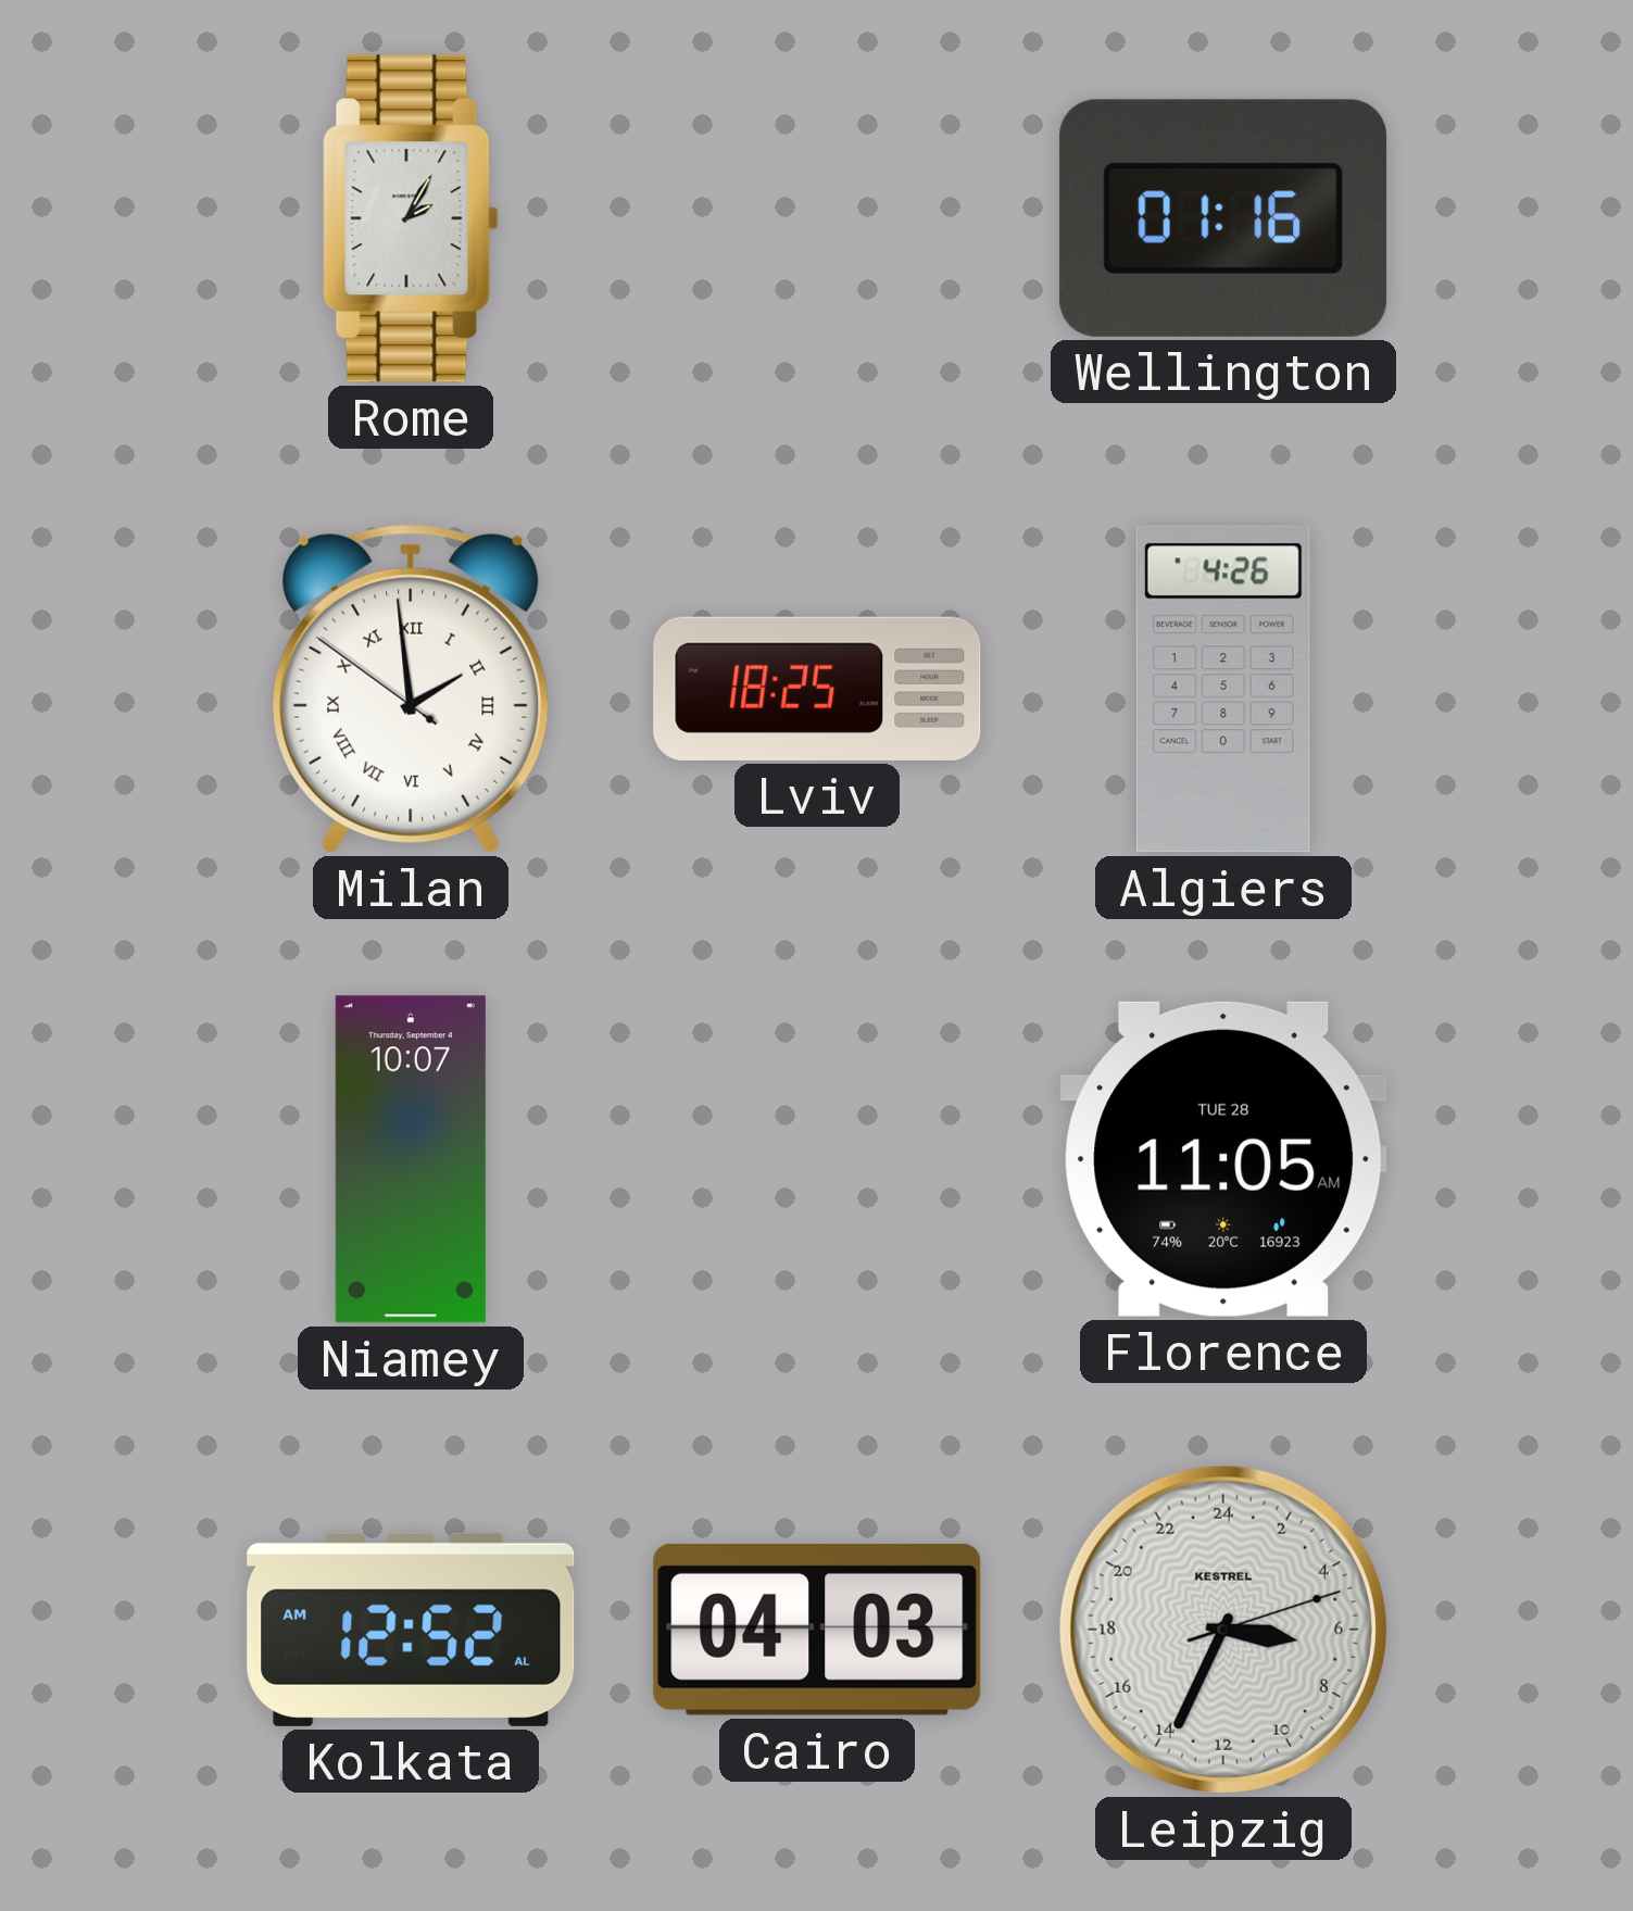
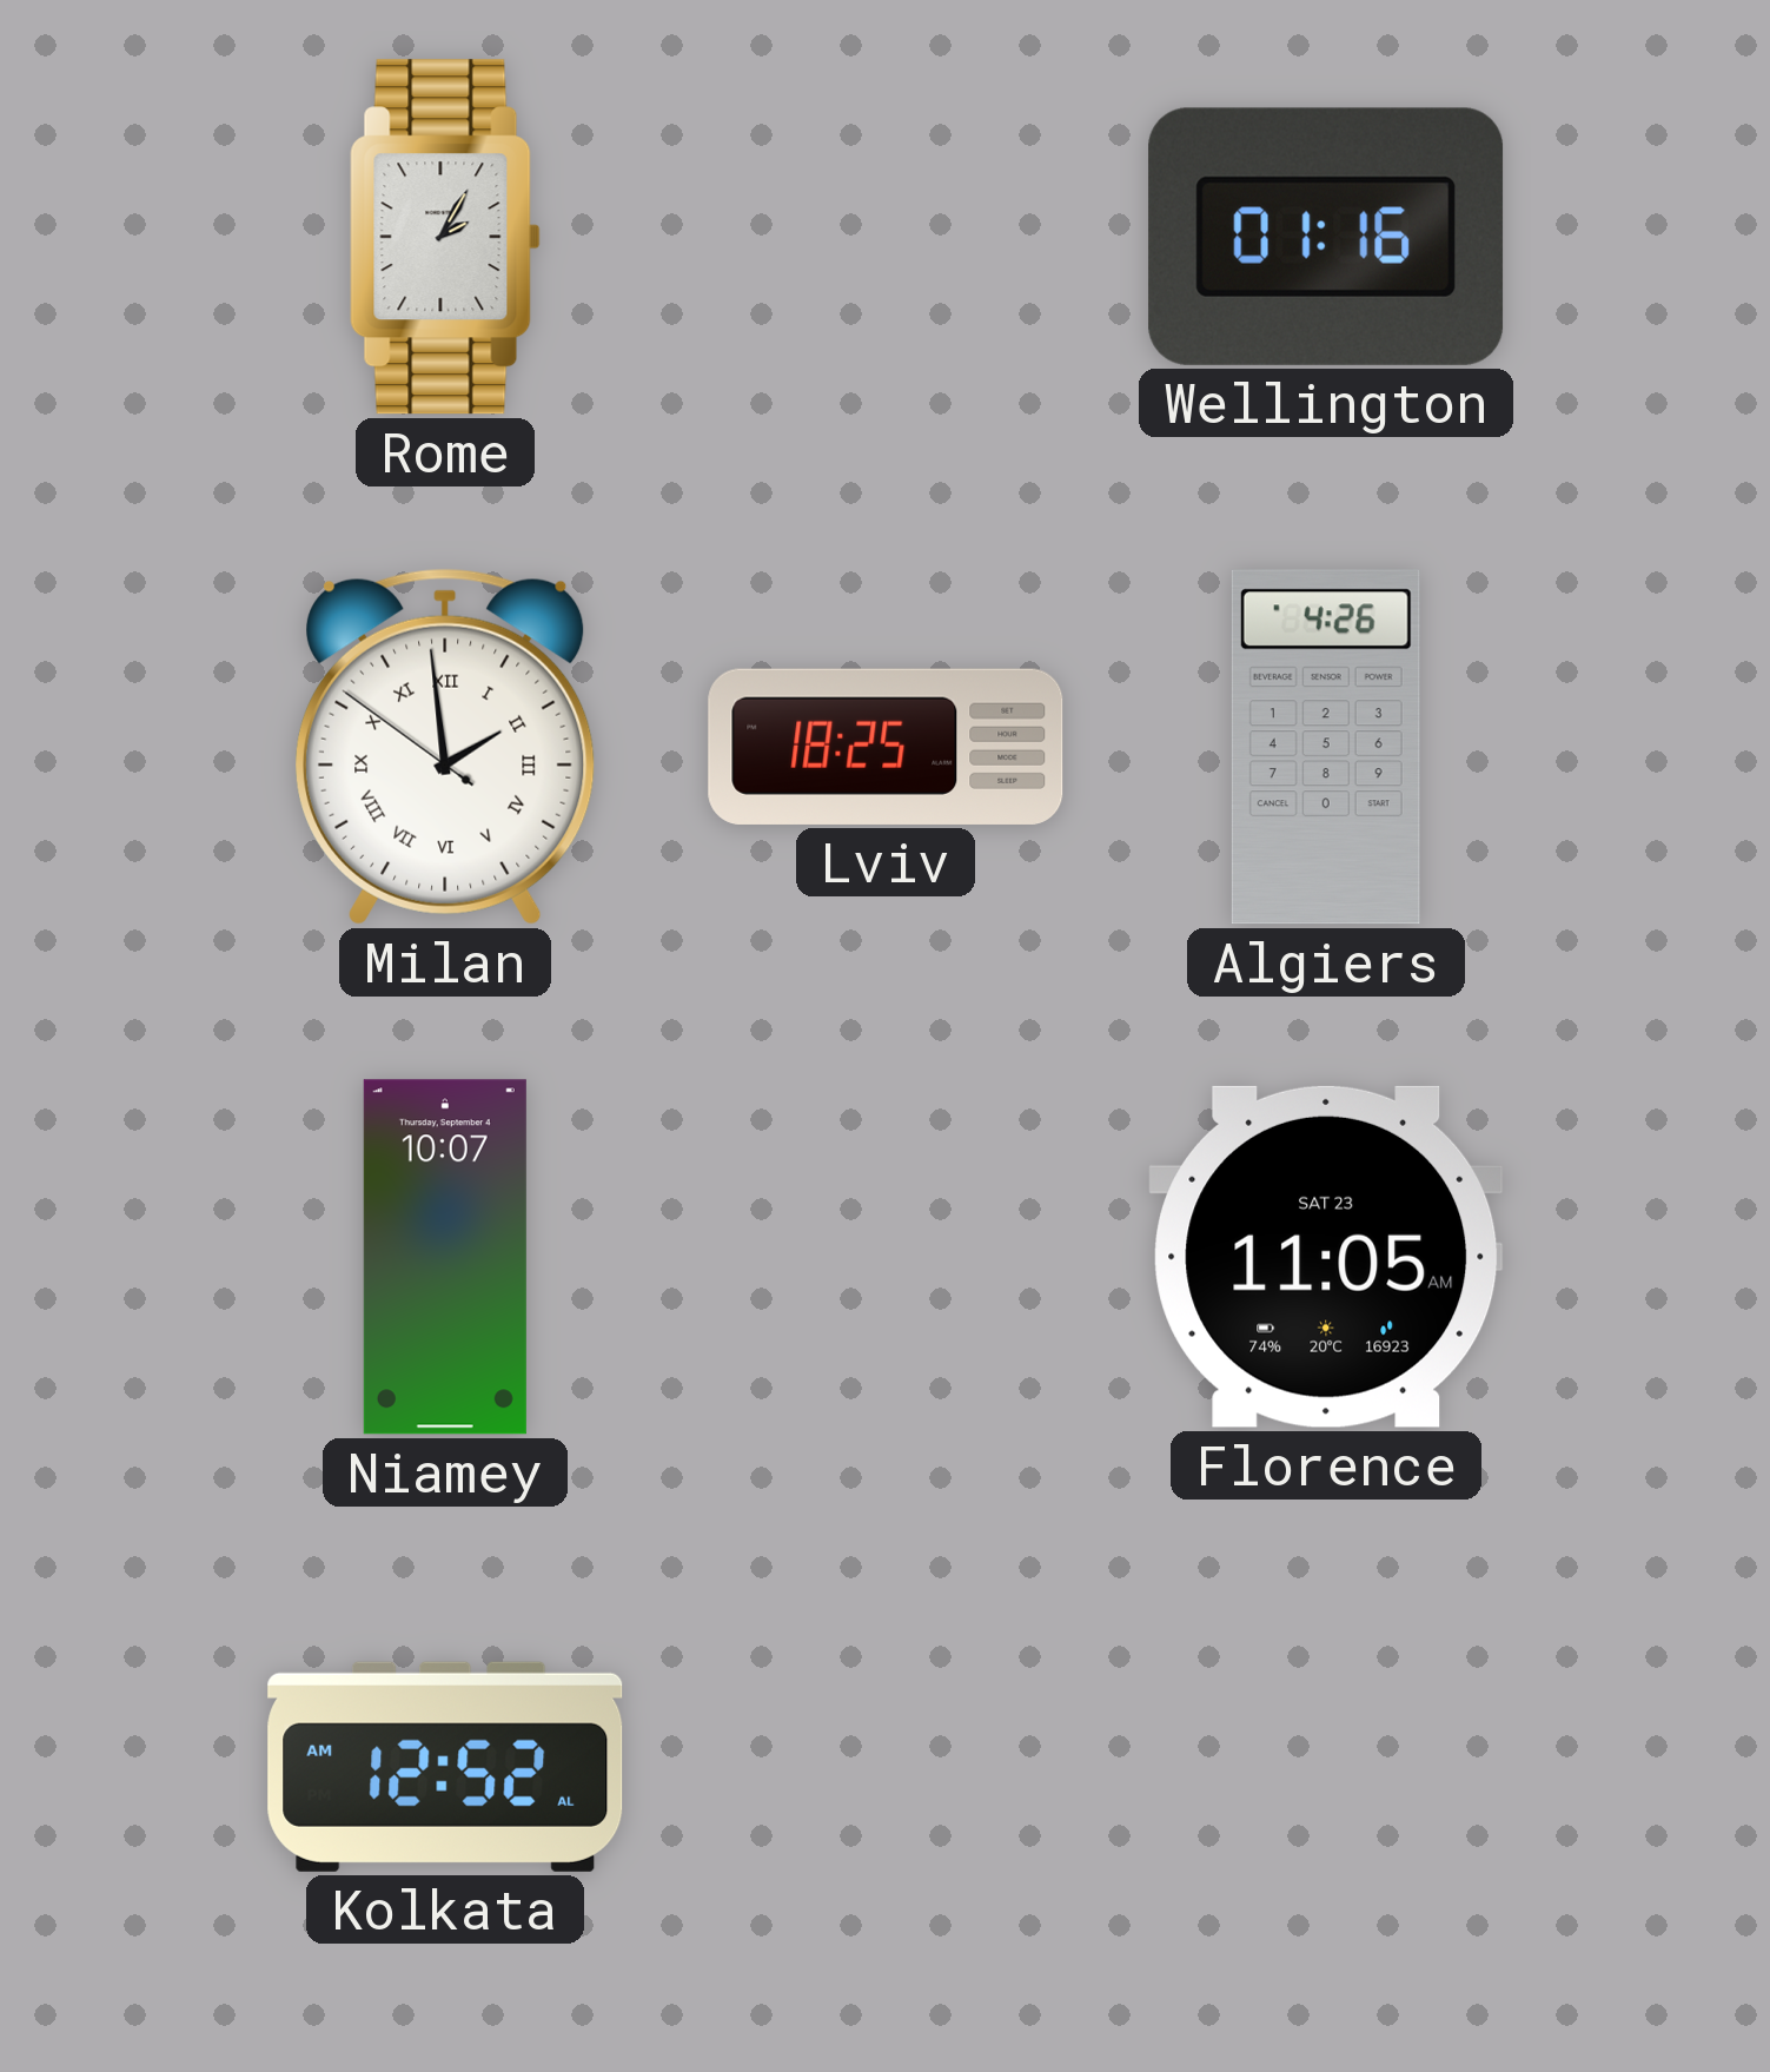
Florence date: TUE 28 -> SAT 23 (1326, 1257)
Cairo: 04:03 -> none (817, 1630)
Leipzig: 6:34 -> none (1223, 1630)
